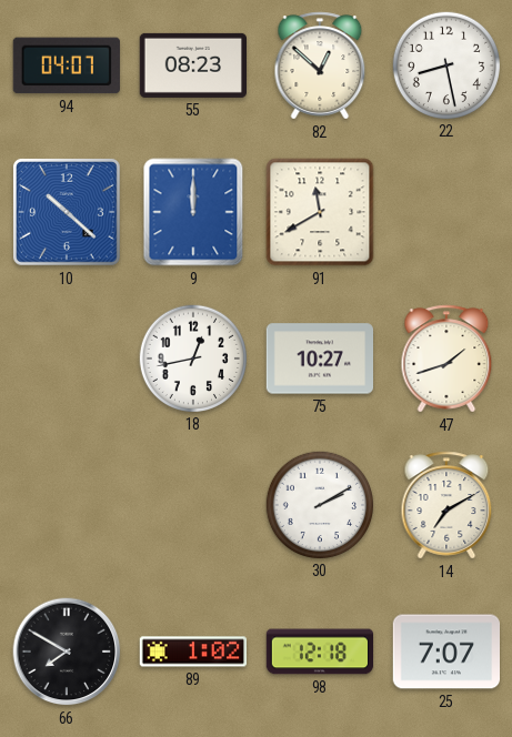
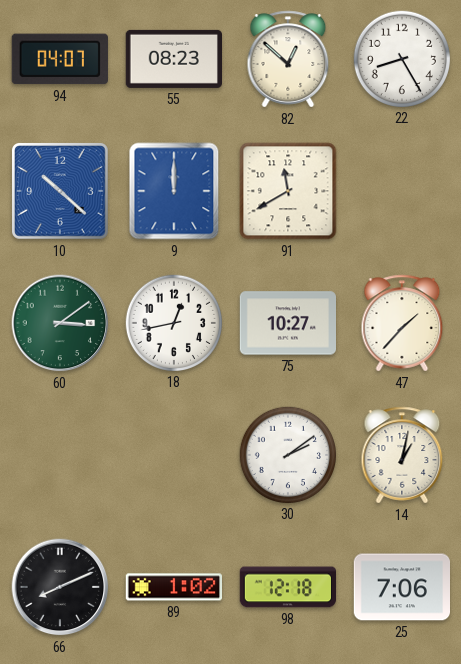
22: 8:28 -> 8:25 (401, 58)
60: none -> 3:09 (60, 323)
47: 1:42 -> 1:37 (402, 323)
30: 2:10 -> 2:09 (287, 454)
14: 7:10 -> 1:02 (402, 455)
66: 7:50 -> 8:11 (60, 587)
25: 7:07 -> 7:06 (401, 587)
